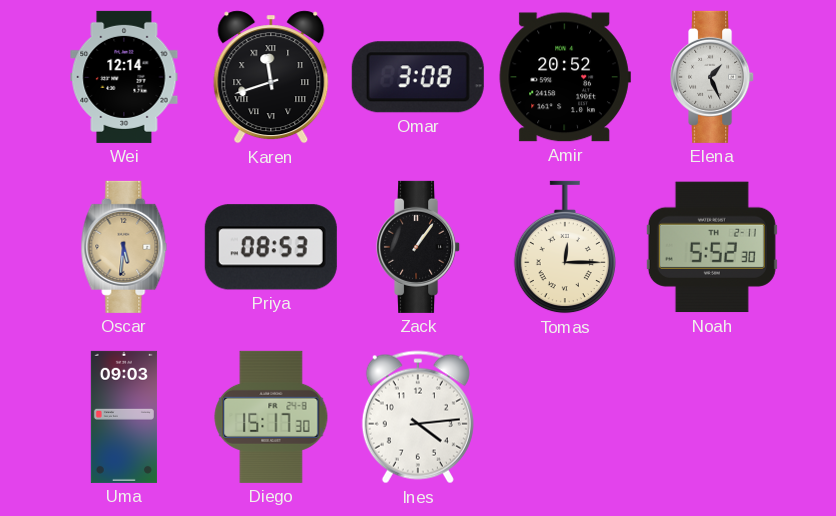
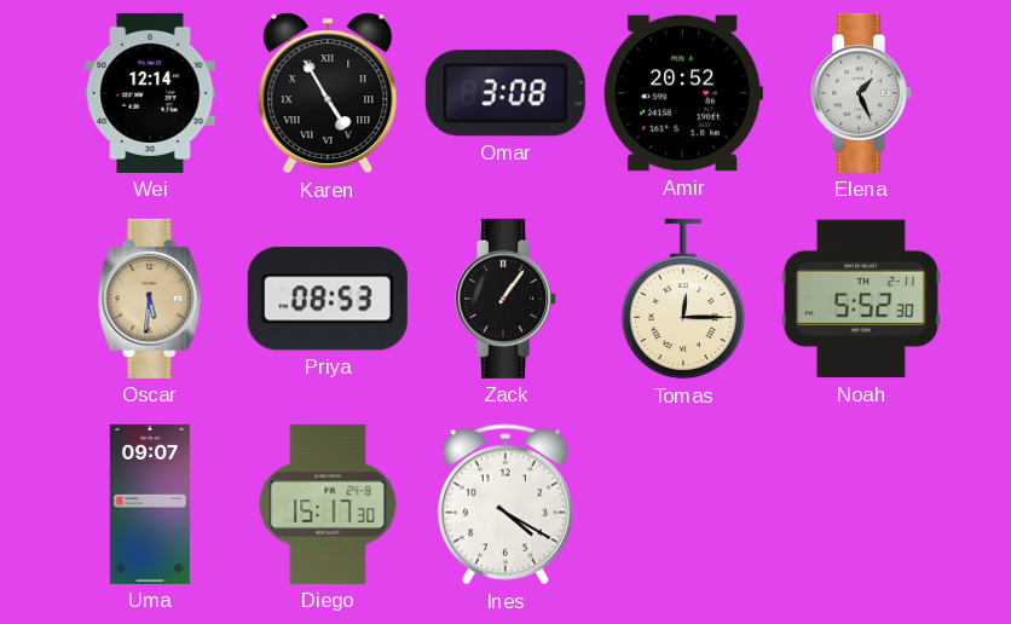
Karen: 11:42 -> 4:55 (328, 93)
Uma: 09:03 -> 09:07 (150, 504)
Ines: 4:14 -> 4:20 (505, 504)
